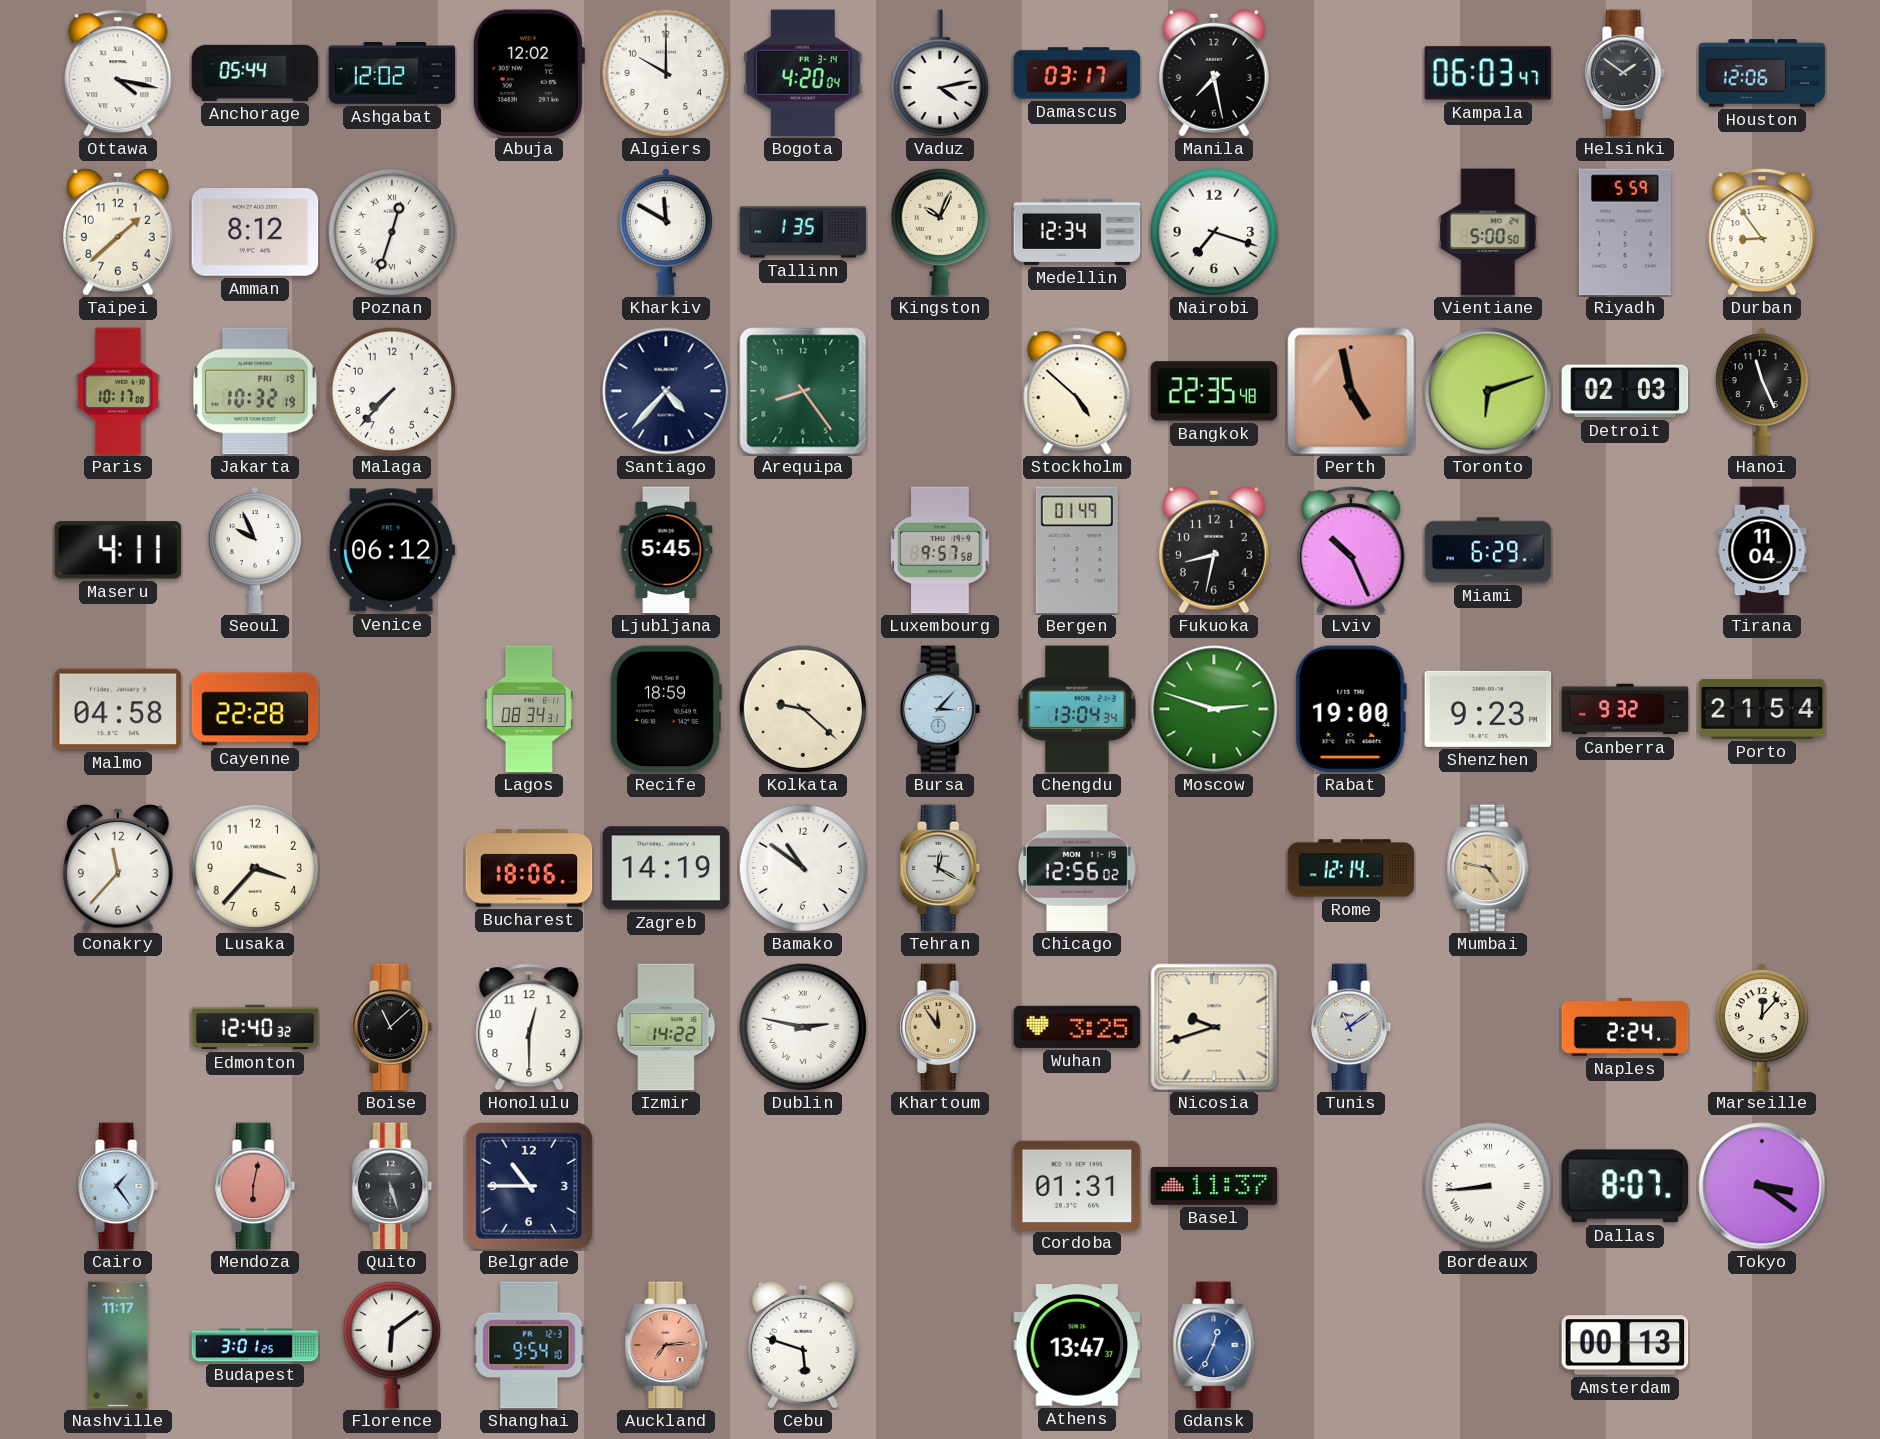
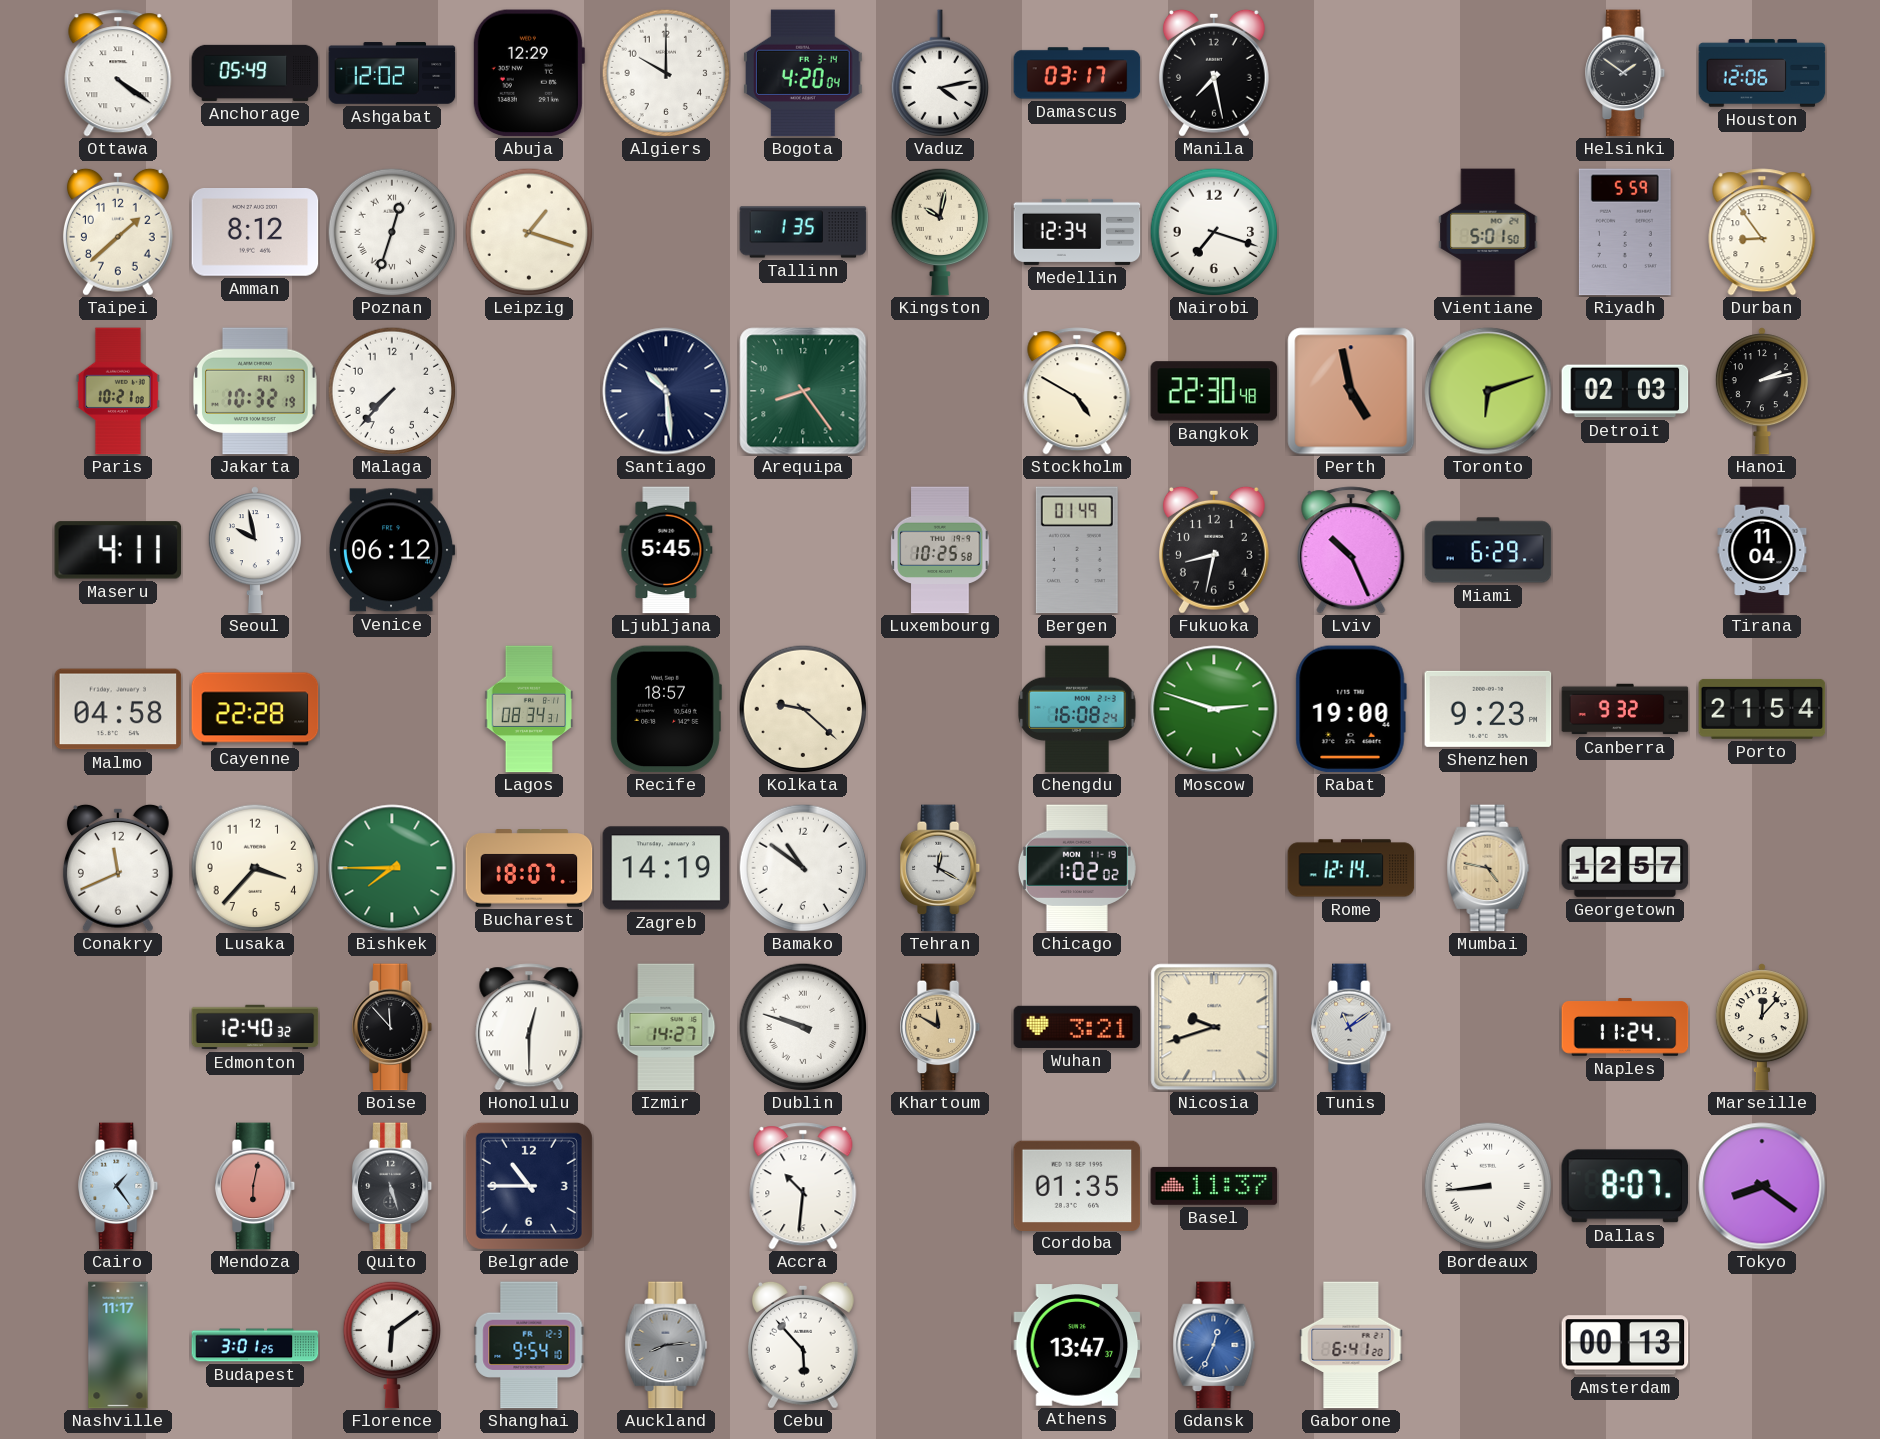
Ottawa: 4:17 -> 4:21 (118, 73)
Anchorage: 05:44 -> 05:49 (255, 73)
Abuja: 12:02 -> 12:29 (528, 73)
Kampala: 06:03 -> none (1488, 73)
Leipzig: none -> 1:18 (529, 232)
Kharkiv: 11:50 -> none (666, 232)
Kingston: 10:04 -> 10:02 (939, 232)
Vientiane: 5:00 -> 5:01 (1488, 232)
Paris: 10:17 -> 10:21 (118, 391)
Santiago: 4:37 -> 10:29 (666, 391)
Stockholm: 4:52 -> 4:50 (1077, 391)
Bangkok: 22:35 -> 22:30 (1214, 391)
Hanoi: 11:26 -> 2:13 (1762, 391)
Seoul: 9:56 -> 9:58 (255, 550)
Luxembourg: 9:57 -> 10:25 (940, 550)
Recife: 18:59 -> 18:57 (666, 709)
Bursa: 3:07 -> none (941, 709)
Chengdu: 13:04 -> 16:08 (1077, 709)
Conakry: 11:37 -> 11:41 (118, 868)
Bishkek: none -> 7:45 (392, 868)
Bucharest: 18:06 -> 18:07 (529, 868)
Chicago: 12:56 -> 1:02 (1077, 868)
Georgetown: none -> 12:57 (1625, 868)
Boise: 11:08 -> 11:53 (393, 1027)
Honolulu numerals: Arabic -> Roman (529, 1027)
Izmir: 14:22 -> 14:27 (666, 1027)
Dublin: 2:47 -> 9:48 (803, 1027)
Khartoum: 11:54 -> 11:50 (941, 1027)
Wuhan: 3:25 -> 3:21 (1077, 1027)
Naples: 2:24 -> 11:24 (1625, 1027)
Accra: none -> 10:31 (803, 1186)
Cordoba: 01:31 -> 01:35 (1077, 1185)
Tokyo: 3:21 -> 8:21 (1762, 1186)
Auckland: 7:14 -> 8:14 (666, 1345)
Auckland dial: salmon -> grey (666, 1345)
Cebu: 5:48 -> 5:53 (803, 1345)
Gaborone: none -> 6:41 (1351, 1345)
